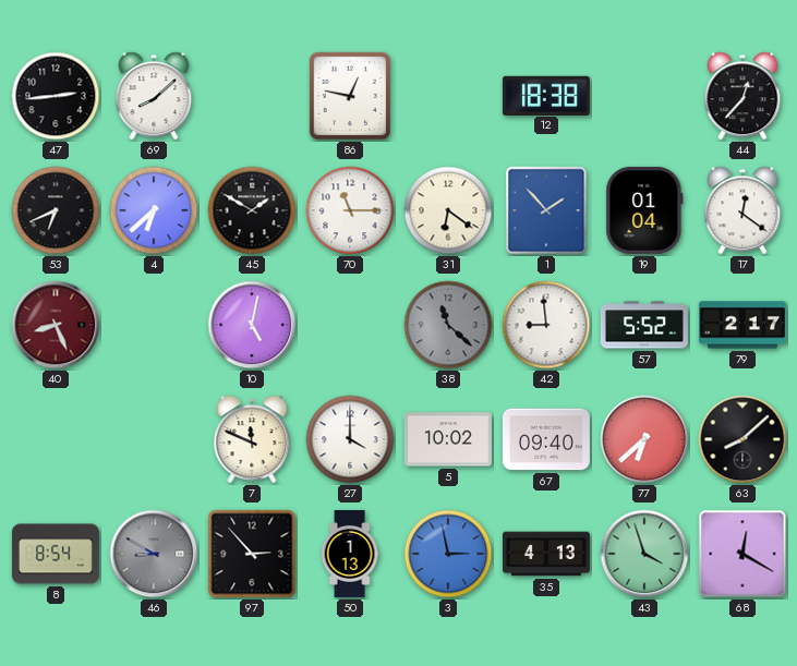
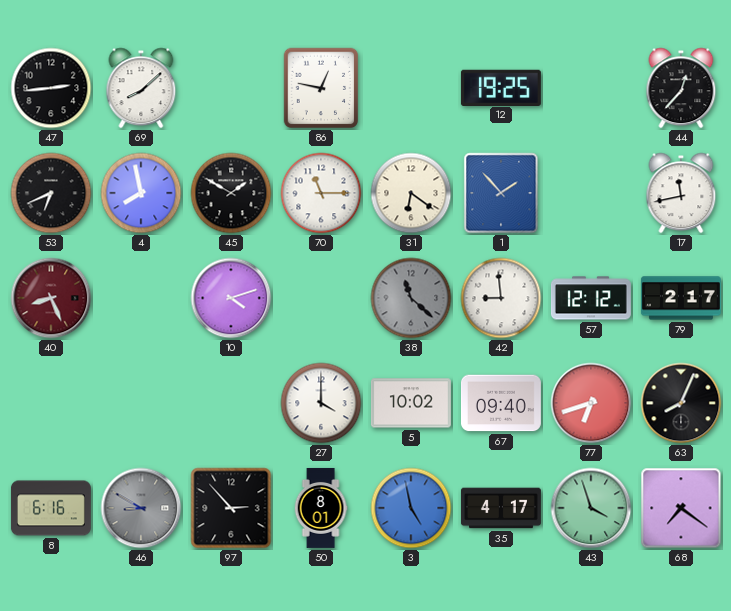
12: 18:38 -> 19:25 (501, 87)
4: 6:38 -> 7:58 (141, 193)
19: 01:04 -> none (644, 210)
17: 12:21 -> 11:43 (681, 193)
10: 5:02 -> 4:12 (231, 298)
57: 5:52 -> 12:12 (591, 298)
7: 11:49 -> none (252, 439)
77: 6:38 -> 6:42 (591, 403)
63: 8:08 -> 8:04 (681, 403)
8: 8:54 -> 6:16 (51, 508)
50: 1:13 -> 8:01 (321, 508)
3: 2:58 -> 4:58 (411, 508)
35: 4:13 -> 4:17 (501, 508)
68: 12:20 -> 7:21 (681, 508)
